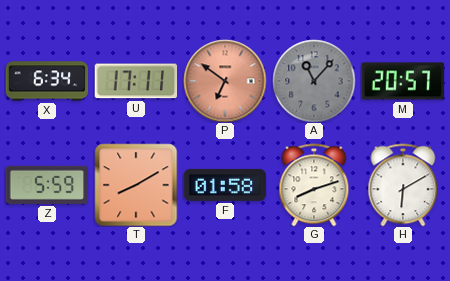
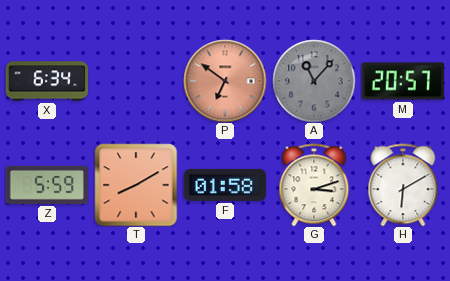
U: 17:11 -> none (136, 81)
G: 8:12 -> 3:12 (314, 185)
